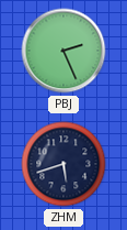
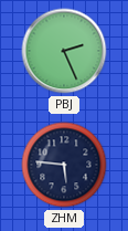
ZHM: 5:42 -> 5:46 (64, 165)
